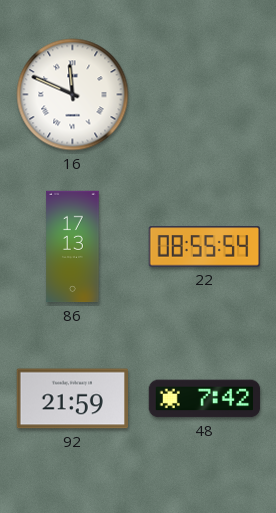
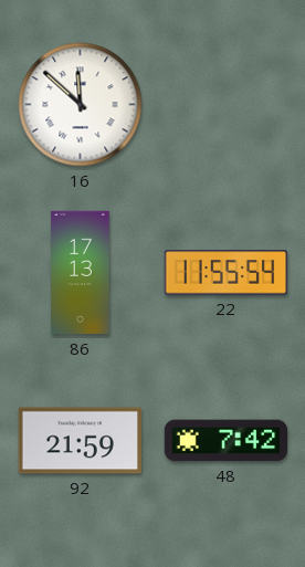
16: 11:49 -> 11:52 (81, 105)
22: 08:55 -> 11:55 (227, 273)
